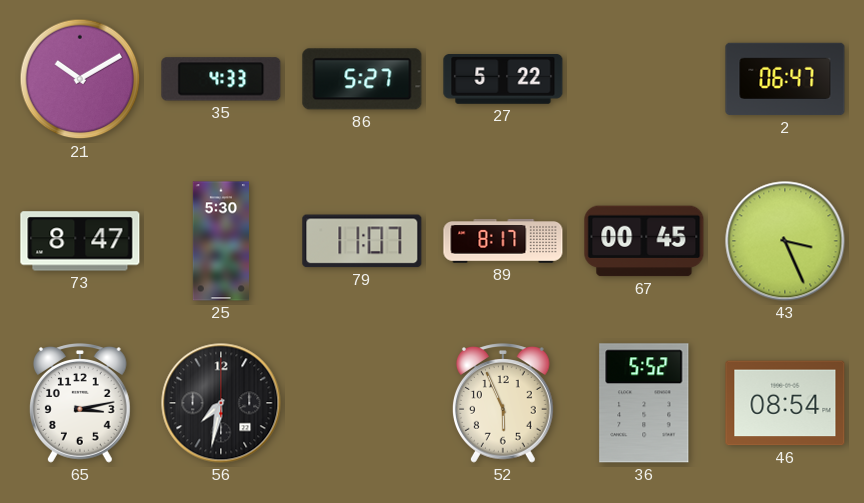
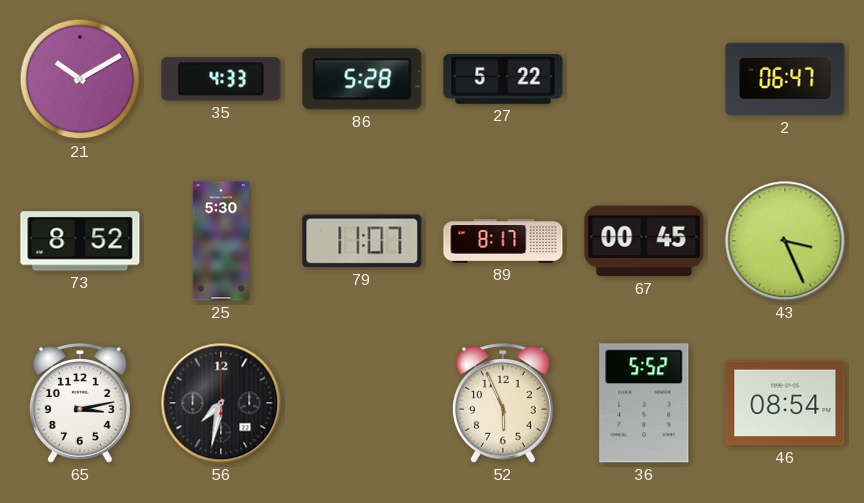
86: 5:27 -> 5:28 (362, 79)
73: 8:47 -> 8:52 (80, 241)
